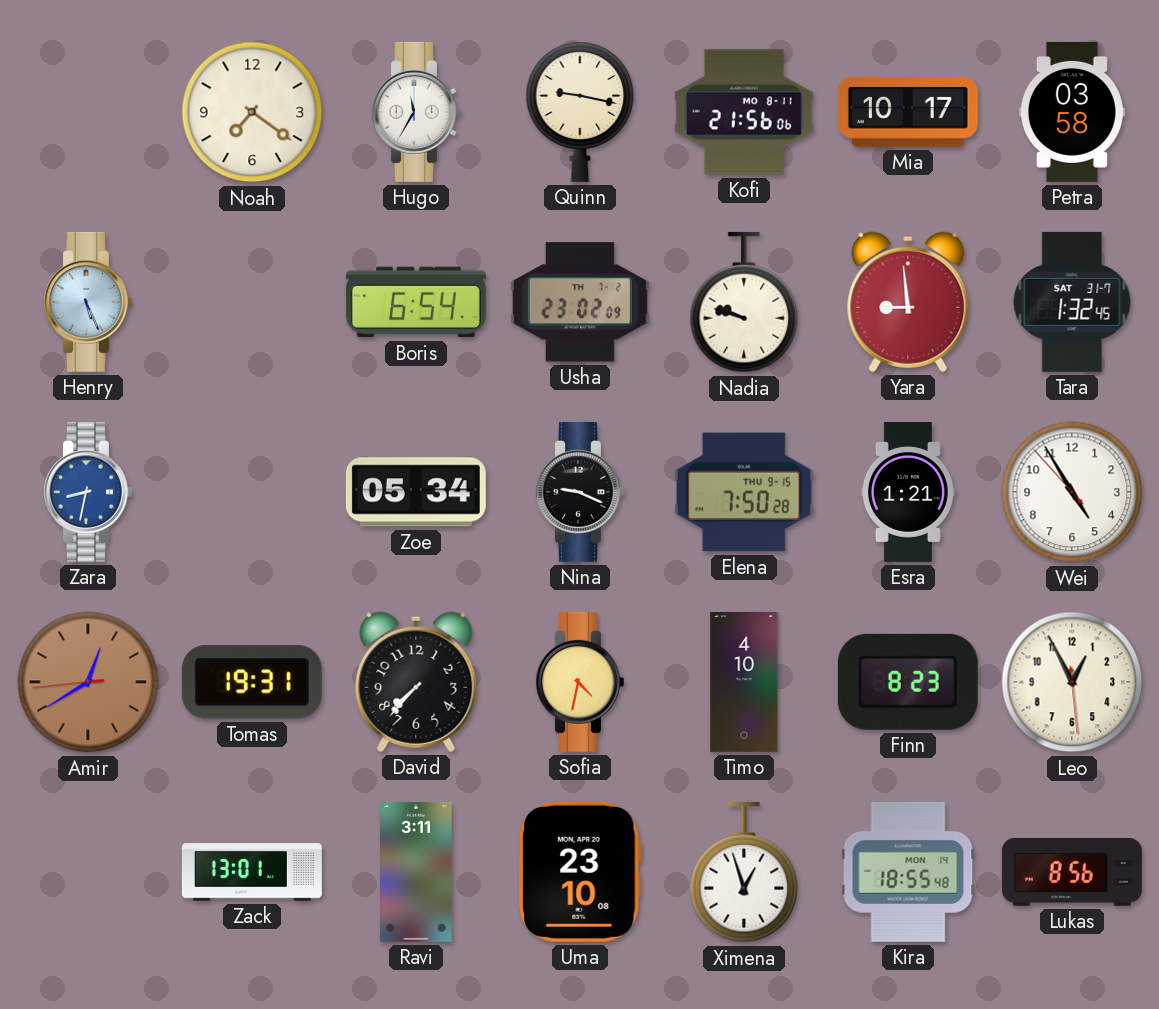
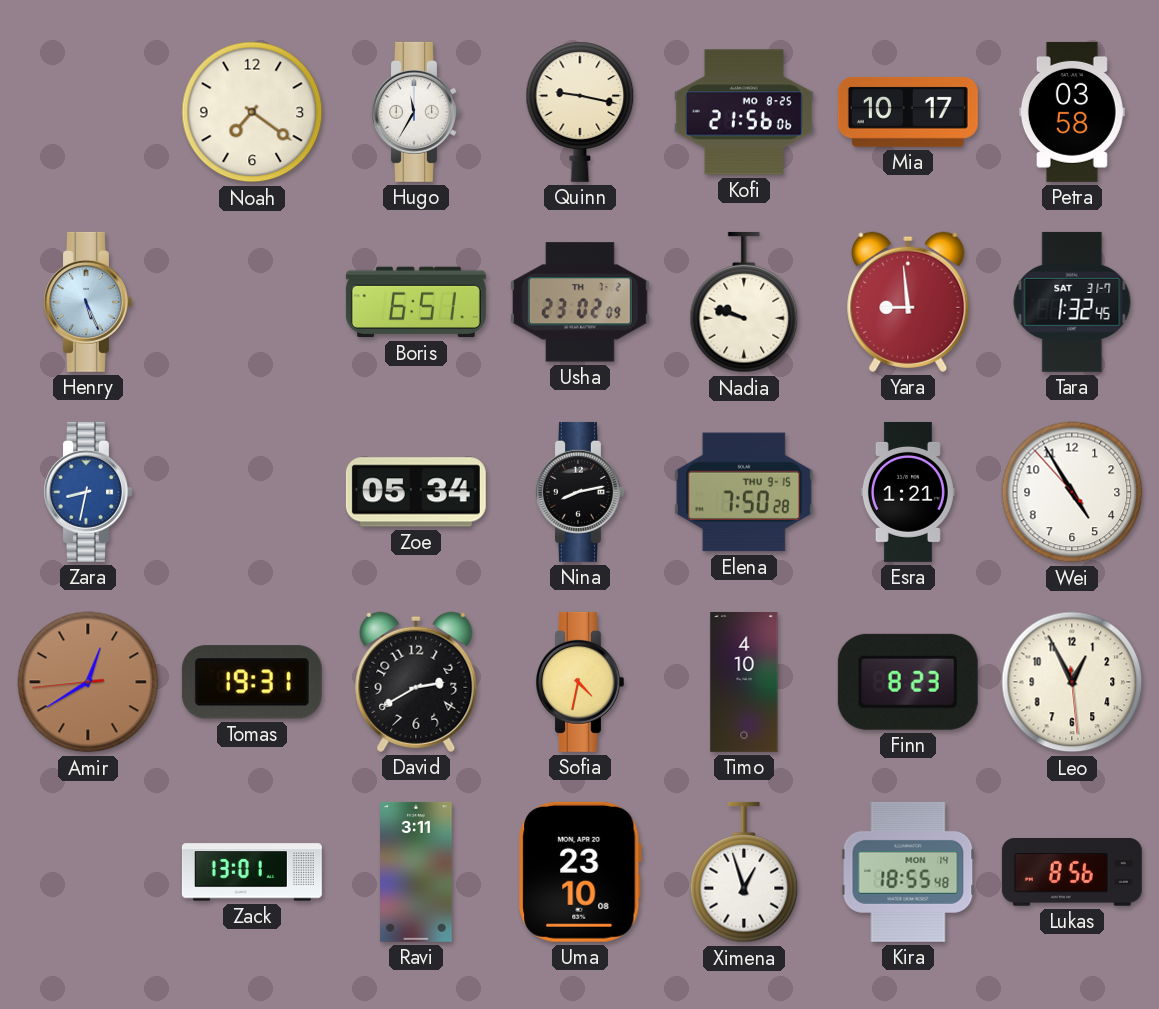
Kofi date: MO 8-11 -> MO 8-25 (744, 112)
Boris: 6:54 -> 6:51 (416, 302)
Nina: 9:19 -> 8:13 (580, 492)
David: 7:37 -> 2:40 (416, 682)
